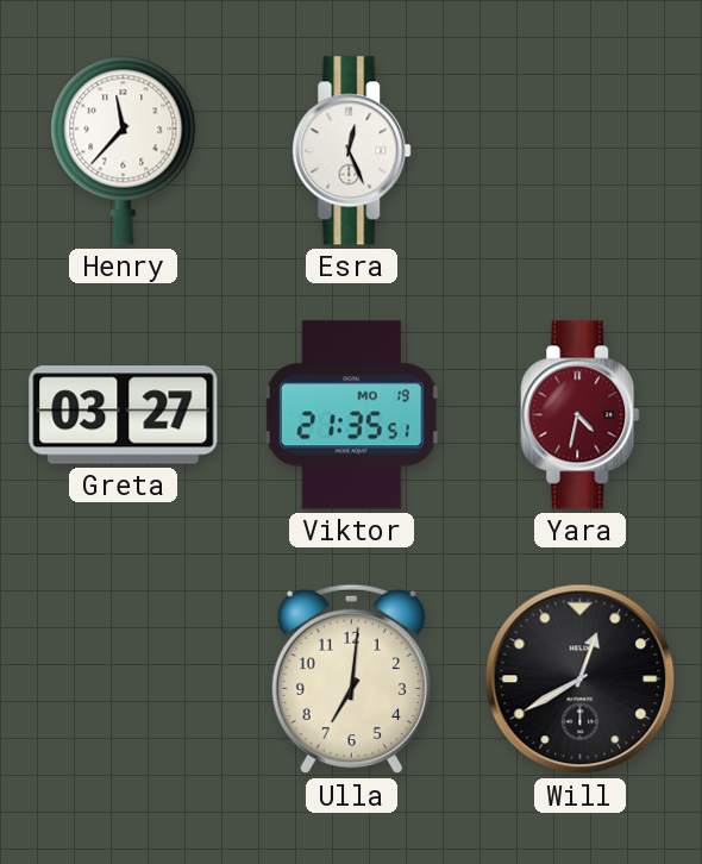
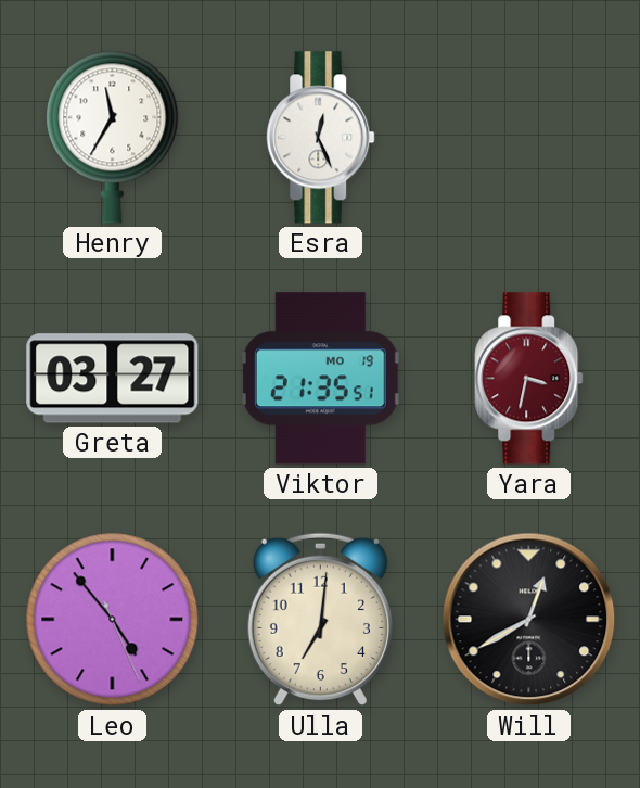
Henry: 11:37 -> 11:35 (113, 137)
Yara: 4:32 -> 3:32 (529, 379)
Leo: none -> 4:53 (113, 620)
